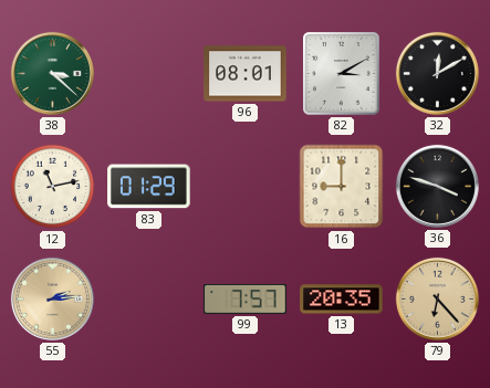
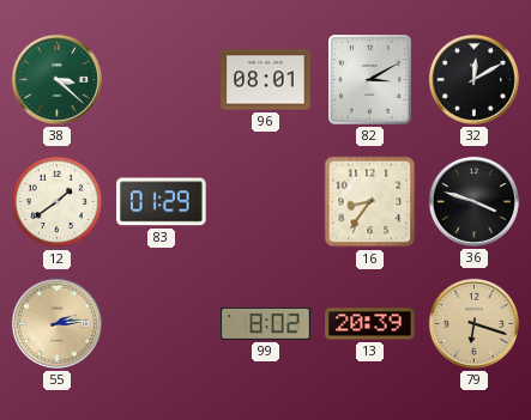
12: 11:13 -> 1:39 (58, 202)
16: 9:00 -> 8:36 (370, 202)
99: 7:57 -> 8:02 (266, 324)
13: 20:35 -> 20:39 (370, 324)
79: 6:23 -> 6:18 (473, 323)
